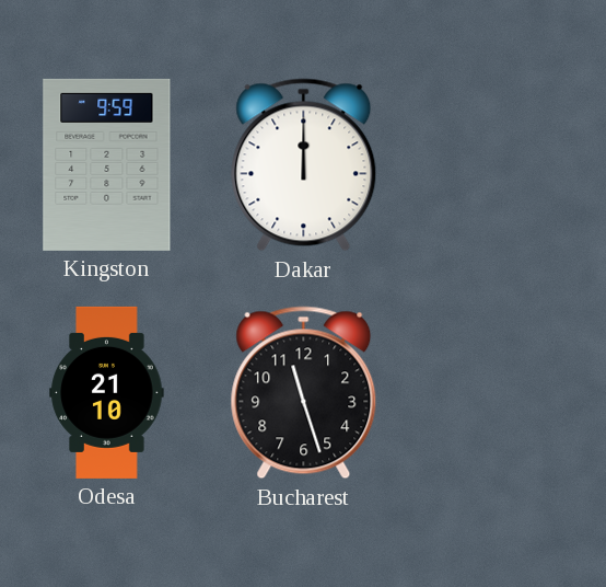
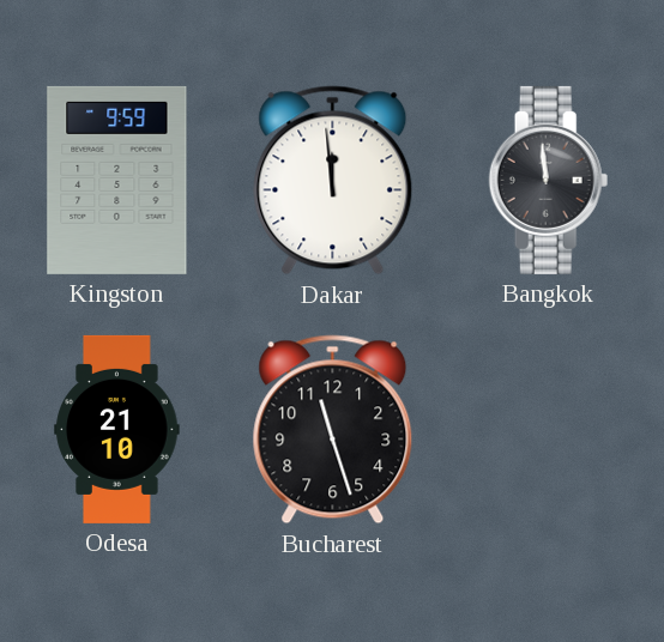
Dakar: 12:00 -> 11:59 (333, 181)
Bangkok: none -> 11:59 (549, 180)
